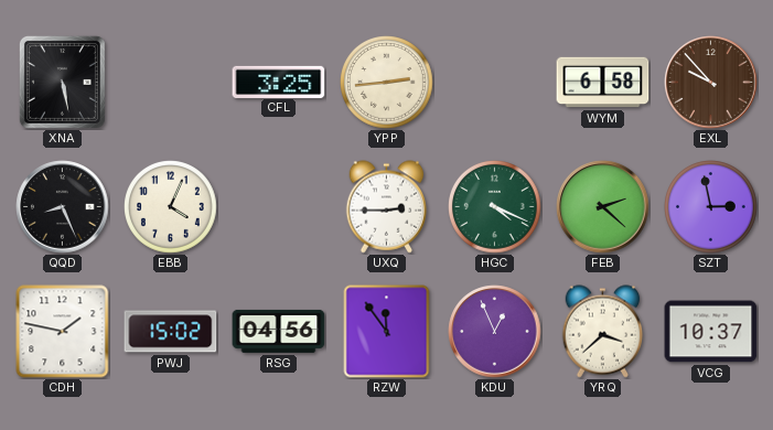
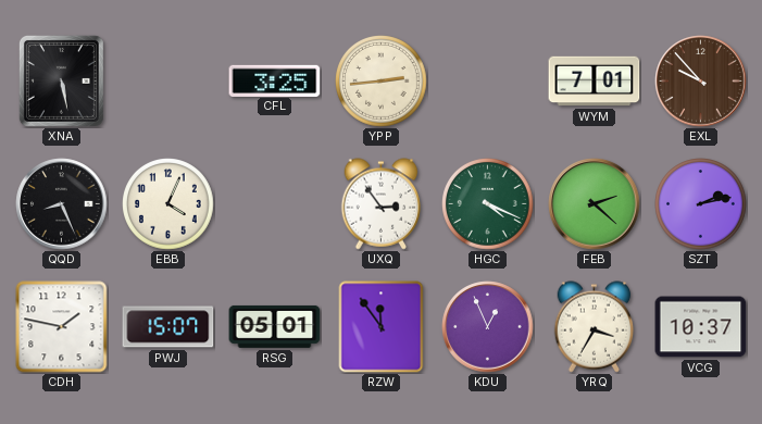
WYM: 6:58 -> 7:01 (595, 82)
UXQ: 2:45 -> 2:54 (382, 204)
SZT: 2:58 -> 2:13 (701, 204)
PWJ: 15:02 -> 15:07 (168, 327)
RSG: 04:56 -> 05:01 (275, 326)
YRQ: 3:38 -> 3:35 (595, 327)
